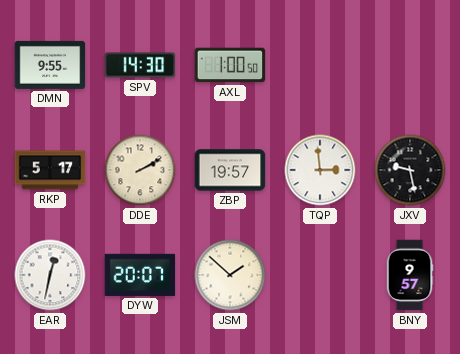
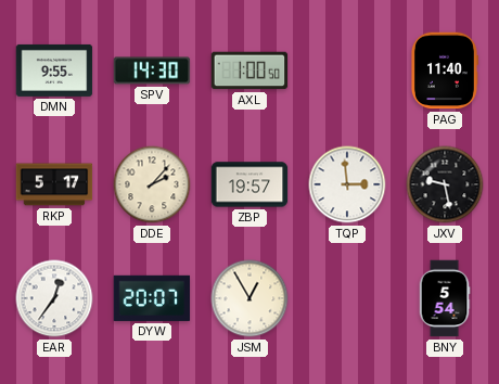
PAG: none -> 11:40 (444, 71)
DDE: 2:10 -> 2:07 (152, 184)
EAR: 12:32 -> 12:36 (54, 298)
JSM: 1:52 -> 12:55 (250, 298)
BNY: 9:57 -> 5:54 (445, 298)
